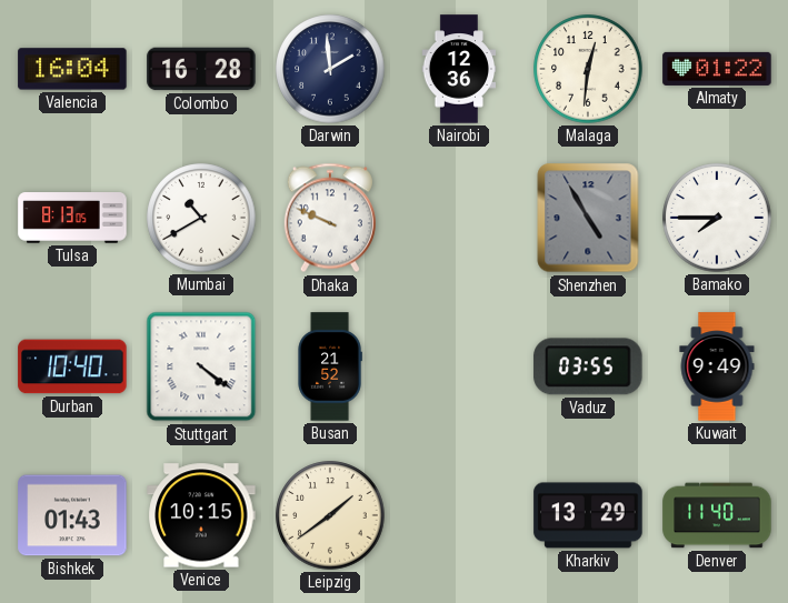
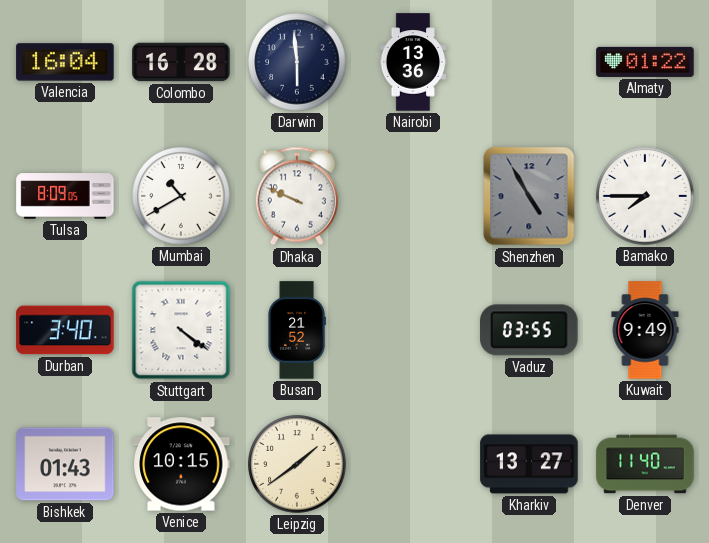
Darwin: 1:59 -> 5:59 (297, 62)
Nairobi: 12:36 -> 13:36 (413, 62)
Malaga: 12:31 -> none (588, 69)
Tulsa: 8:13 -> 8:09 (65, 196)
Durban: 10:40 -> 3:40 (65, 330)
Kharkiv: 13:29 -> 13:27 (529, 464)
